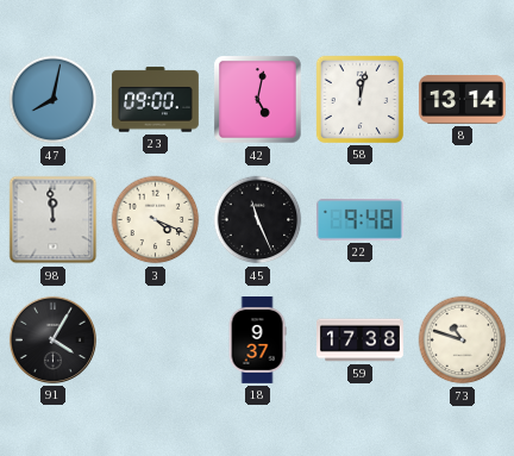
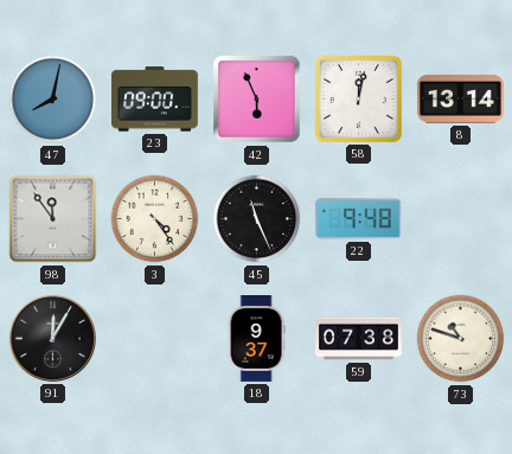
42: 5:02 -> 5:56 (257, 100)
98: 11:59 -> 11:54 (53, 219)
3: 4:19 -> 4:24 (155, 219)
91: 4:05 -> 12:05 (52, 338)
59: 17:38 -> 07:38 (359, 339)
